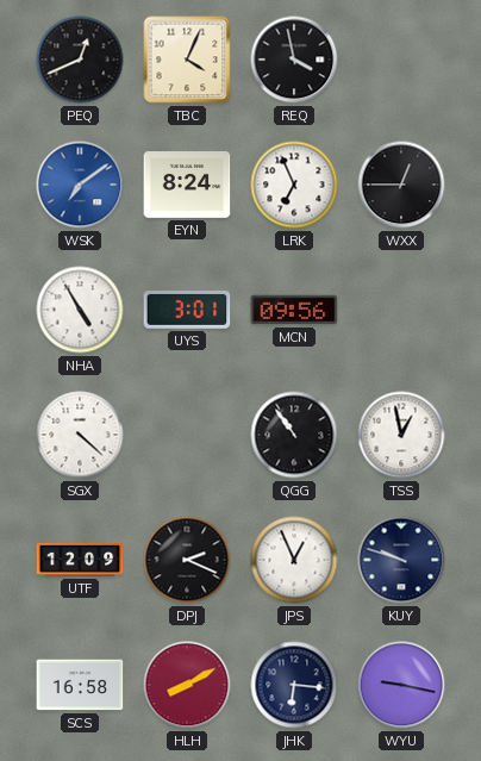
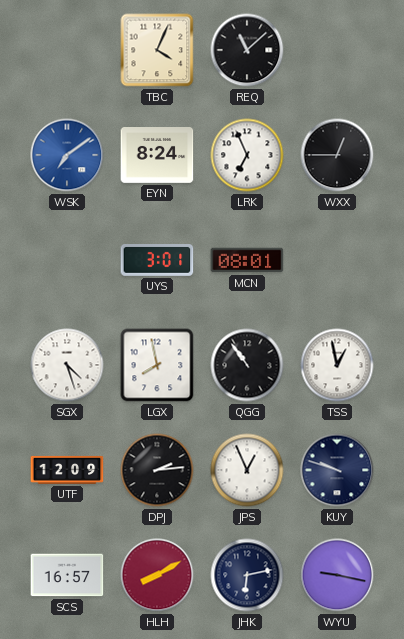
PEQ: 12:41 -> none (80, 60)
REQ: 3:58 -> 11:08 (247, 50)
NHA: 4:55 -> none (80, 310)
MCN: 09:56 -> 08:01 (247, 260)
SGX: 4:22 -> 4:27 (67, 365)
LGX: none -> 7:58 (157, 365)
DPJ: 2:19 -> 2:14 (157, 470)
SCS: 16:58 -> 16:57 (67, 575)
JHK: 6:16 -> 6:13 (247, 575)
